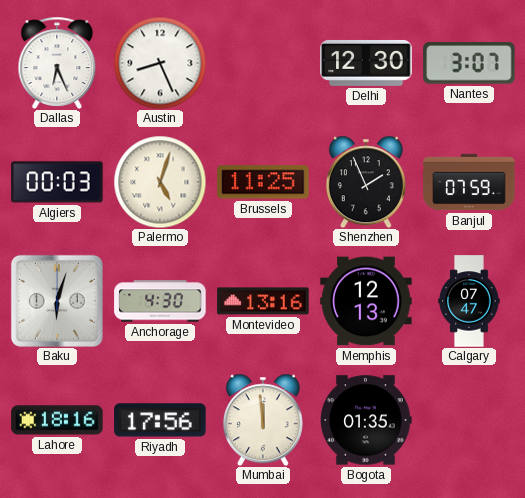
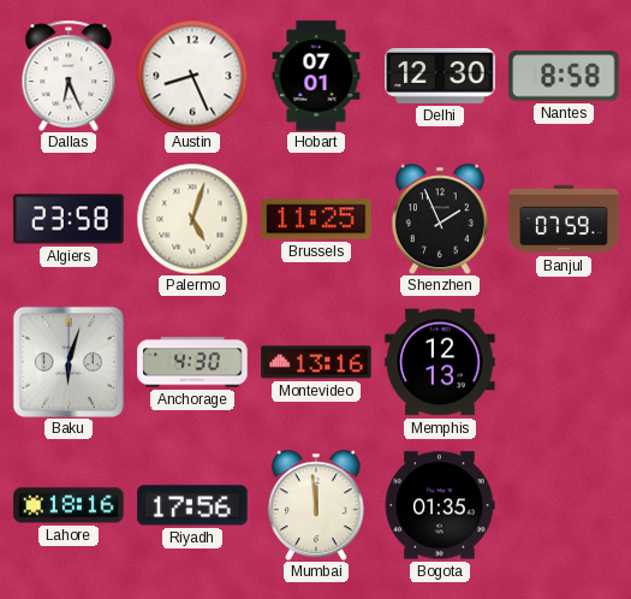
Hobart: none -> 07:01 (316, 76)
Nantes: 3:07 -> 8:58 (564, 76)
Algiers: 00:03 -> 23:58 (69, 219)
Calgary: 07:47 -> none (469, 301)
